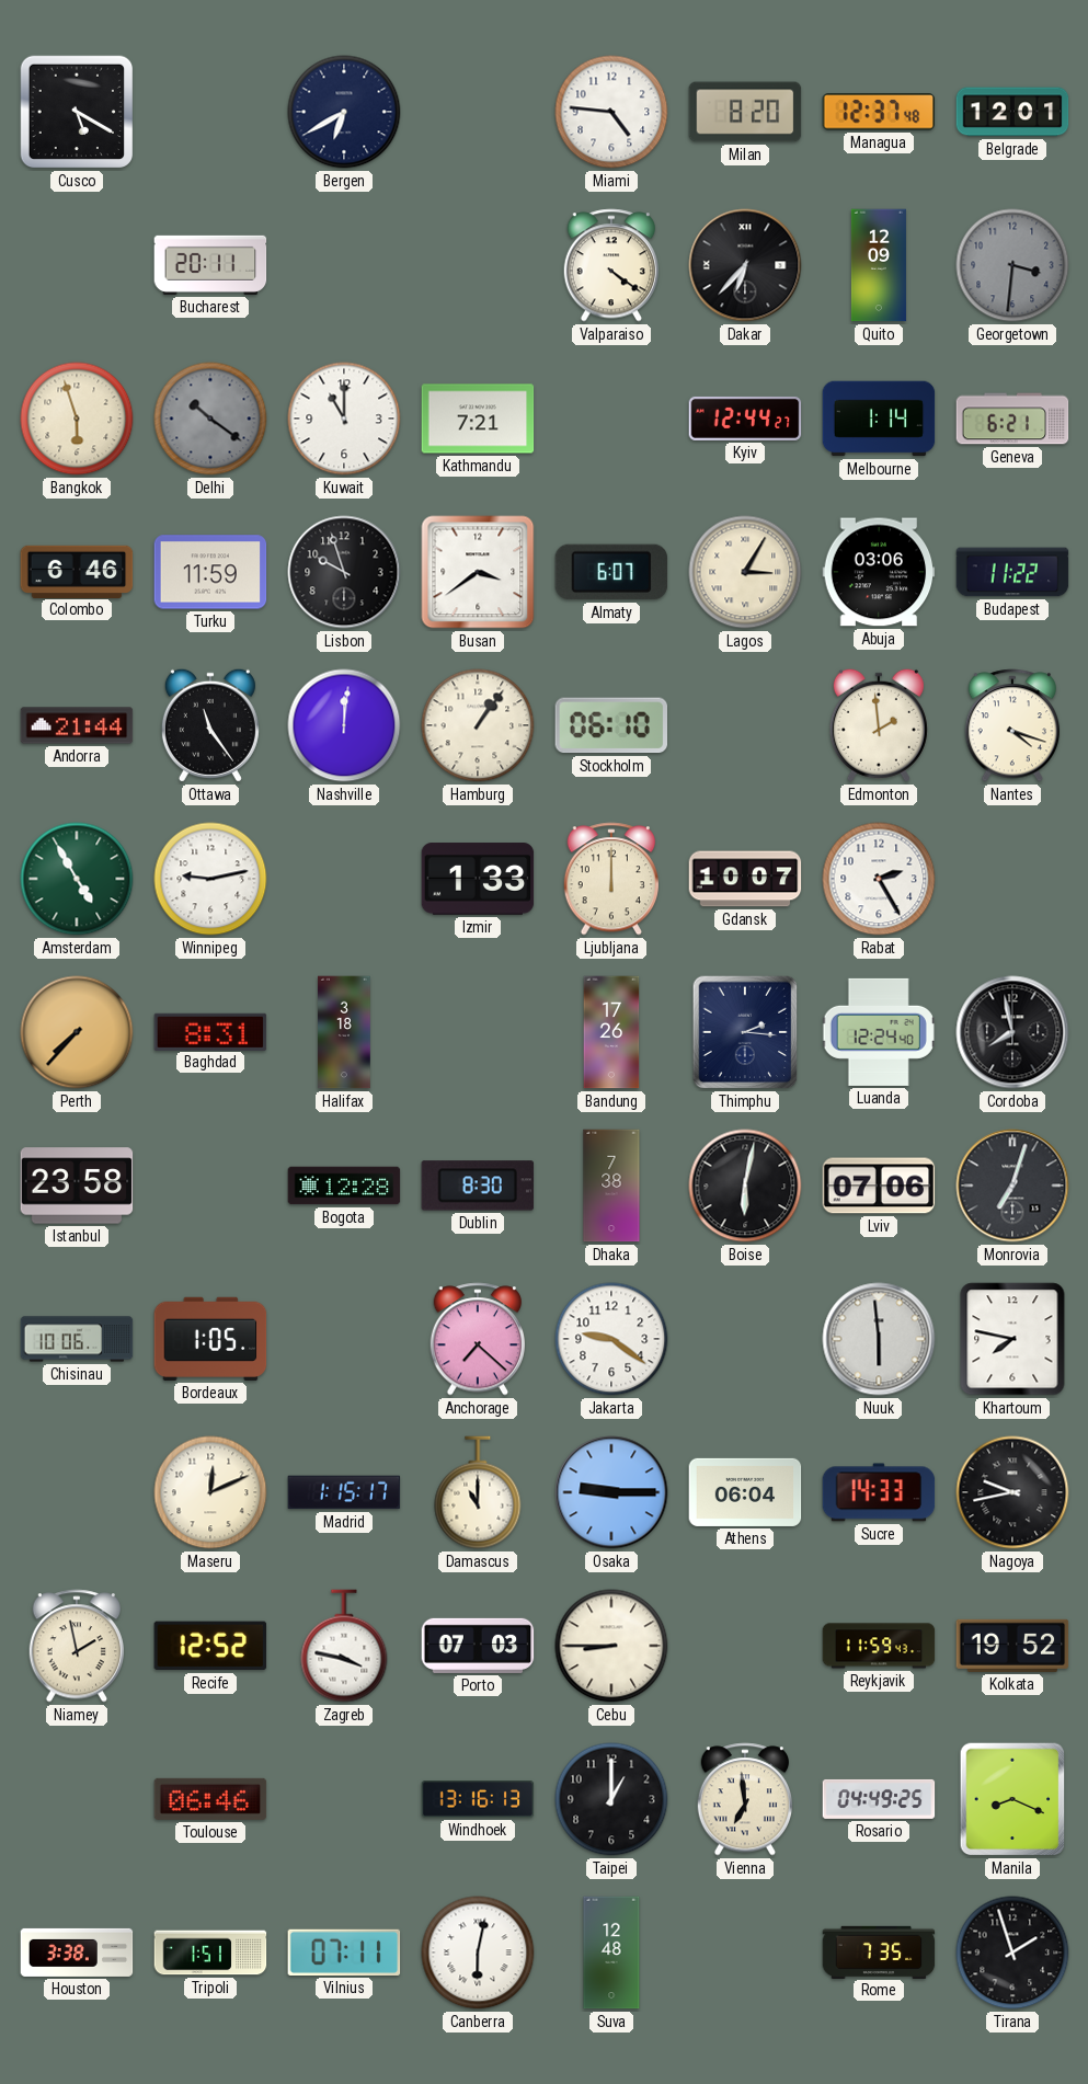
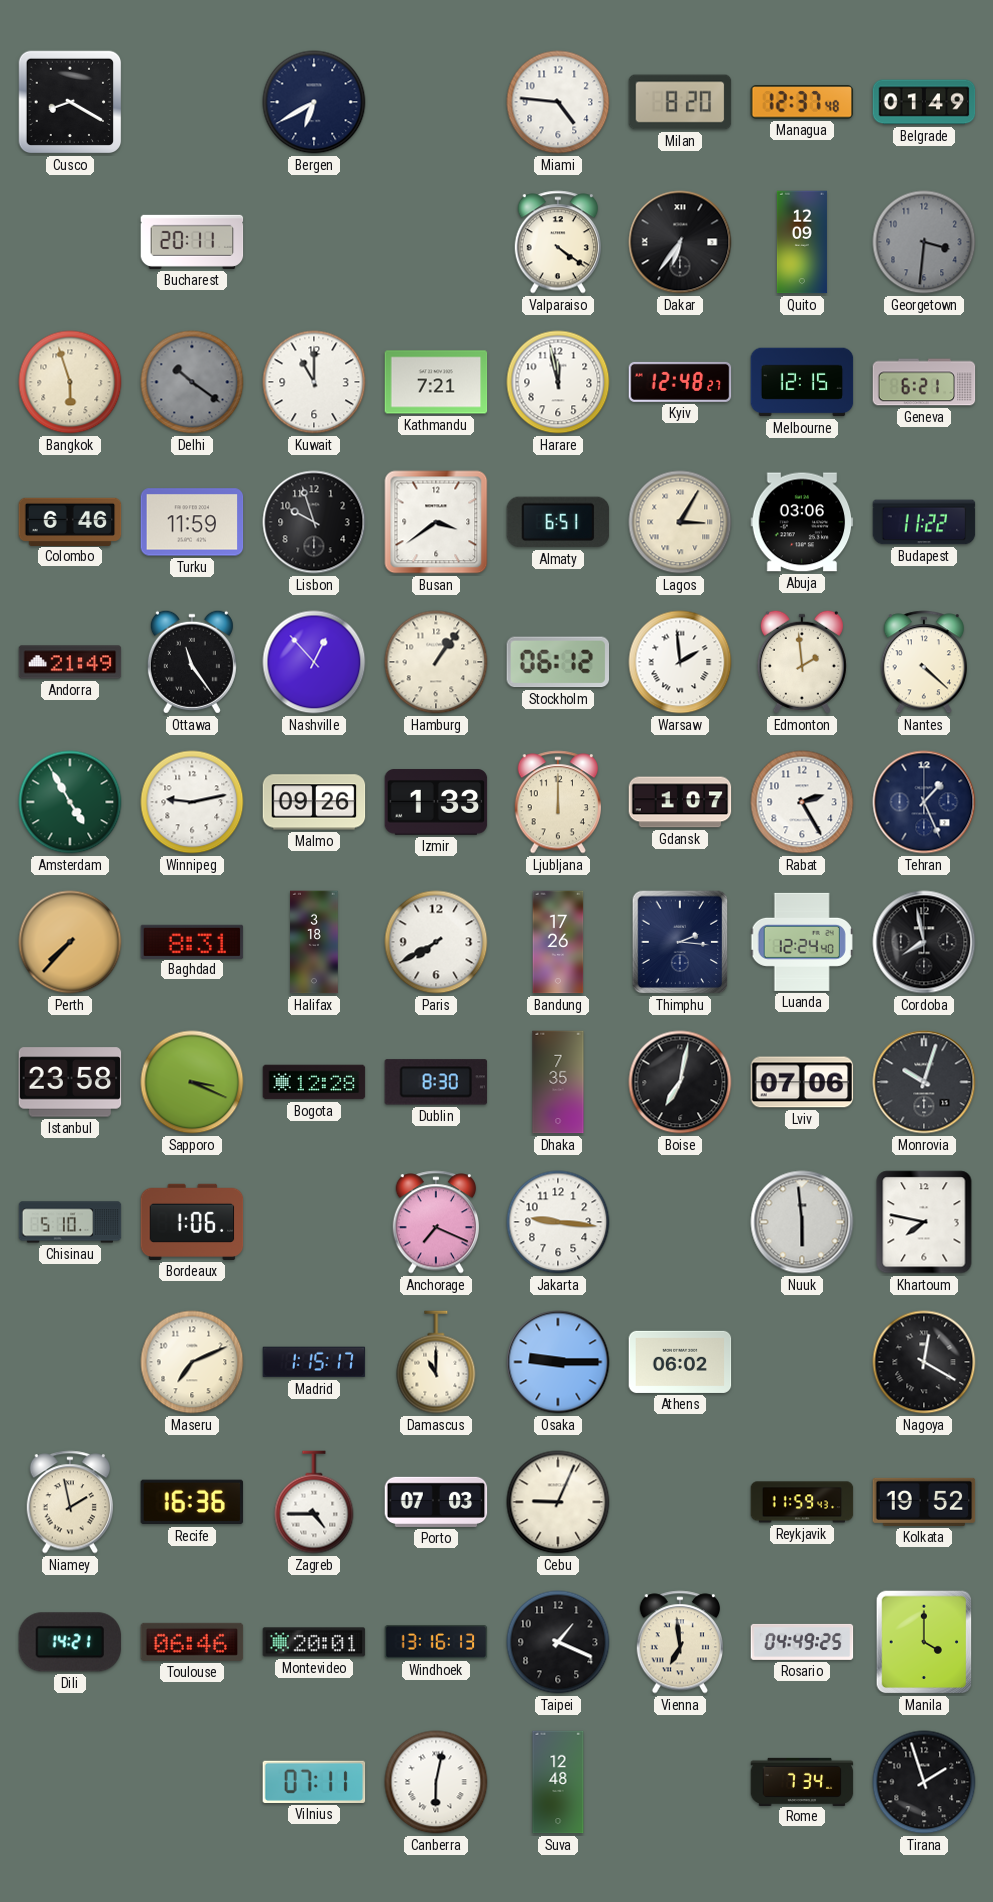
Cusco: 5:20 -> 8:20 (70, 102)
Belgrade: 12:01 -> 01:49 (924, 102)
Dakar: 6:37 -> 6:36 (680, 242)
Harare: none -> 11:58 (558, 382)
Kyiv: 12:44 -> 12:48 (680, 382)
Melbourne: 1:14 -> 12:15 (802, 382)
Almaty: 6:07 -> 6:51 (558, 522)
Andorra: 21:44 -> 21:49 (70, 662)
Nashville: 12:01 -> 12:53 (314, 662)
Stockholm: 06:10 -> 06:12 (557, 662)
Warsaw: none -> 1:59 (680, 662)
Nantes: 4:18 -> 4:22 (923, 662)
Malmo: none -> 09:26 (314, 802)
Gdansk: 10:07 -> 1:07 (680, 802)
Tehran: none -> 1:26 (924, 802)
Paris: none -> 7:40 (436, 942)
Sapporo: none -> 3:19 (192, 1082)
Dhaka: 7:38 -> 7:35 (558, 1082)
Boise: 6:02 -> 7:02 (680, 1082)
Monrovia: 7:03 -> 10:03 (924, 1082)
Chisinau: 10:06 -> 5:10 (70, 1222)
Bordeaux: 1:05 -> 1:06 (192, 1222)
Anchorage: 7:22 -> 7:19 (435, 1222)
Jakarta: 9:21 -> 9:16 (558, 1222)
Maseru: 12:11 -> 7:11 (192, 1362)
Athens: 06:04 -> 06:02 (680, 1362)
Sucre: 14:33 -> none (879, 1492)
Nagoya: 9:43 -> 12:20 (924, 1362)
Recife: 12:52 -> 16:36 (192, 1502)
Zagreb: 3:47 -> 4:45 (314, 1502)
Cebu: 8:45 -> 9:04 (558, 1502)
Dili: none -> 14:21 (70, 1642)
Montevideo: none -> 20:01 (314, 1642)
Taipei: 1:00 -> 1:19 (558, 1642)
Manila: 8:19 -> 4:00 (924, 1642)
Houston: 3:38 -> none (77, 1953)
Tripoli: 1:51 -> none (210, 1953)
Rome: 7:35 -> 7:34 (802, 1781)
